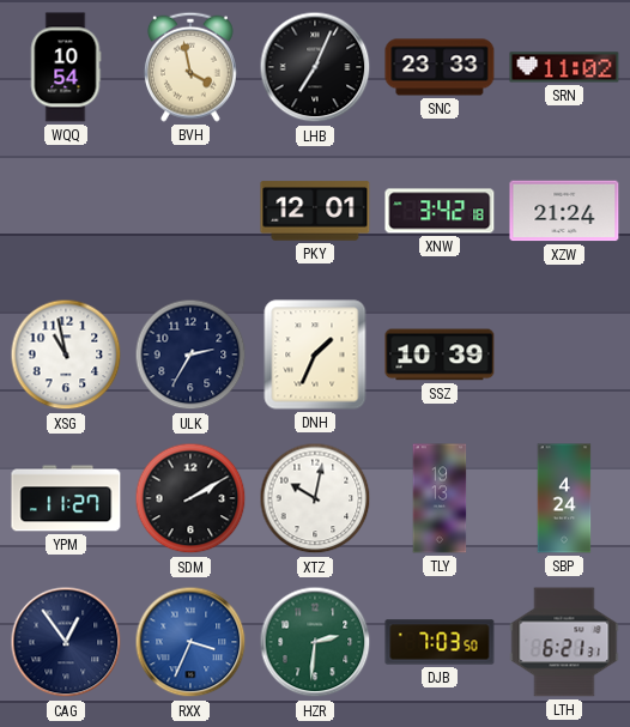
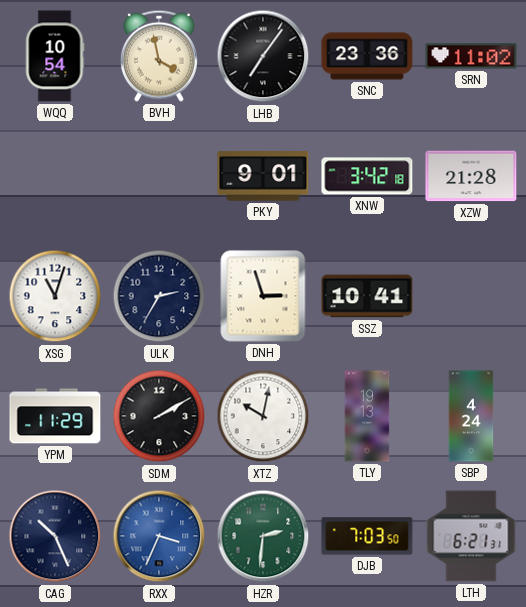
LHB: 7:04 -> 7:06 (263, 56)
SNC: 23:33 -> 23:36 (367, 56)
PKY: 12:01 -> 9:01 (263, 176)
XZW: 21:24 -> 21:28 (471, 176)
XSG: 10:58 -> 11:03 (55, 296)
DNH: 1:34 -> 2:57 (263, 296)
SSZ: 10:39 -> 10:41 (367, 296)
YPM: 11:27 -> 11:29 (55, 416)
CAG: 12:54 -> 10:26 (55, 536)
